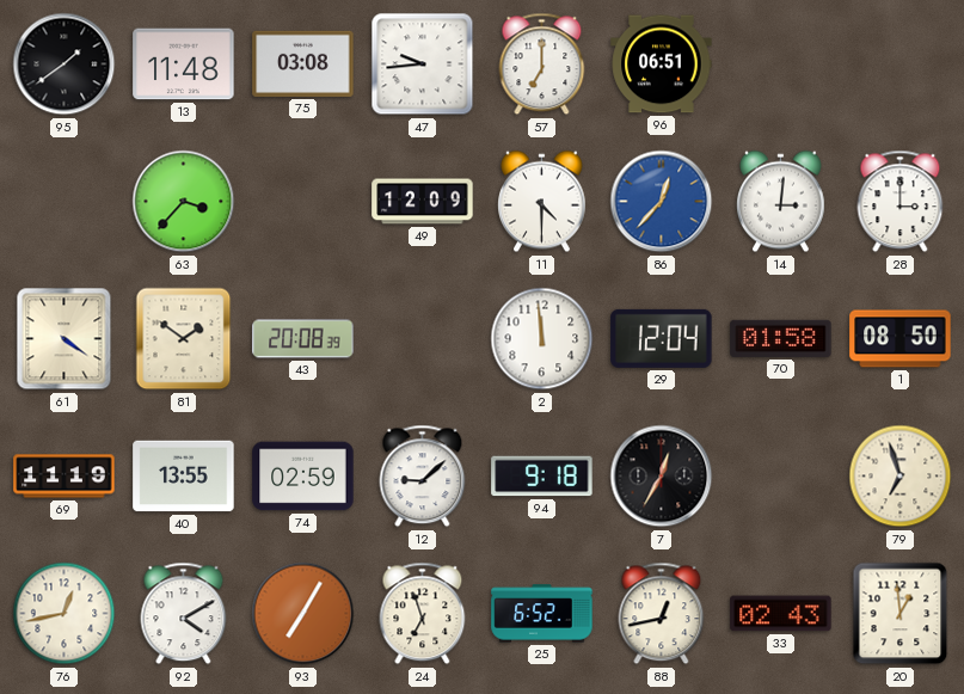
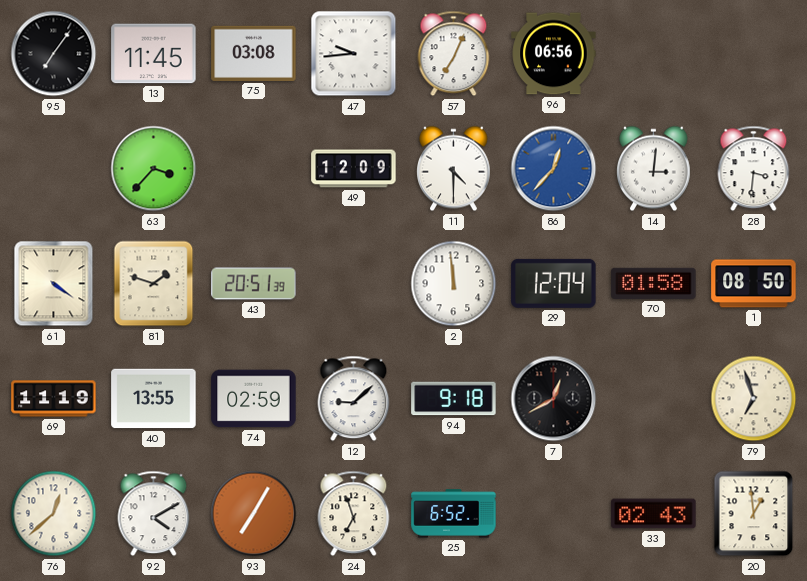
95: 1:39 -> 7:06 (54, 54)
13: 11:48 -> 11:45 (154, 54)
57: 7:00 -> 7:04 (454, 54)
96: 06:51 -> 06:56 (554, 54)
28: 3:00 -> 3:31 (754, 169)
81: 1:51 -> 1:48 (154, 284)
43: 20:08 -> 20:51 (254, 284)
7: 12:35 -> 12:40 (554, 399)
76: 12:43 -> 12:38 (54, 514)
88: 12:43 -> none (662, 614)
